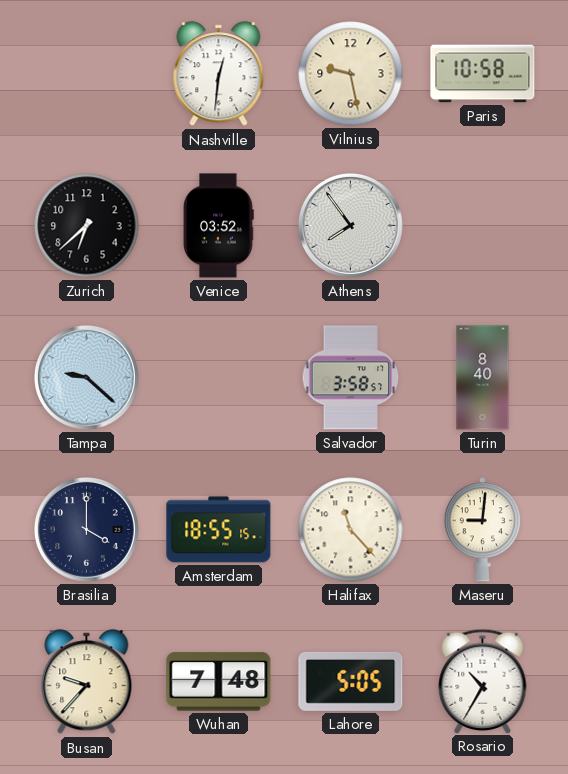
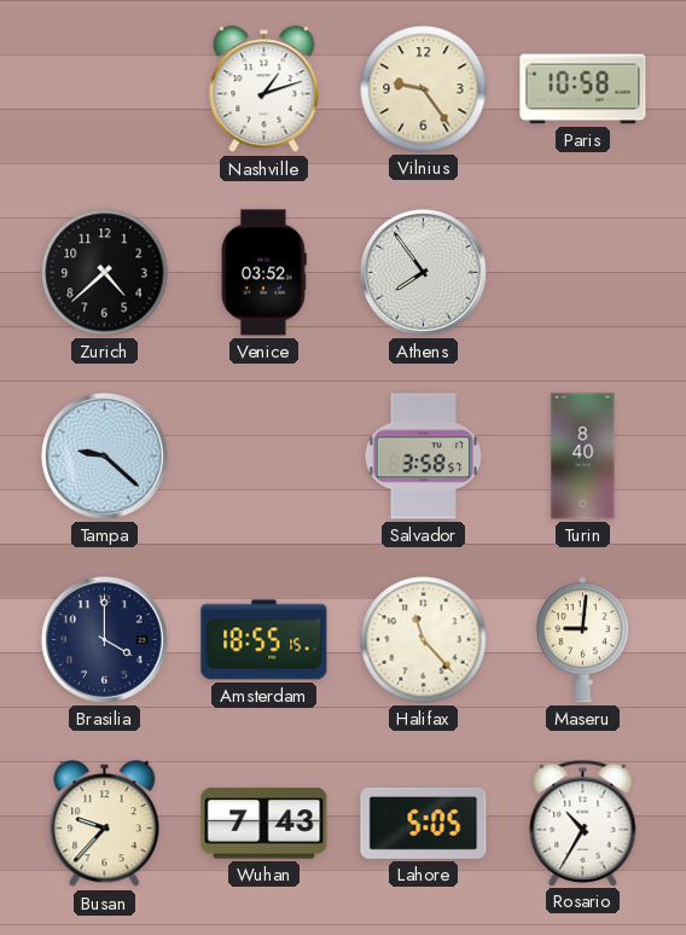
Nashville: 12:31 -> 1:12 (264, 89)
Vilnius: 9:28 -> 9:24 (424, 89)
Zurich: 6:38 -> 4:38 (105, 273)
Wuhan: 7:48 -> 7:43 (264, 824)
